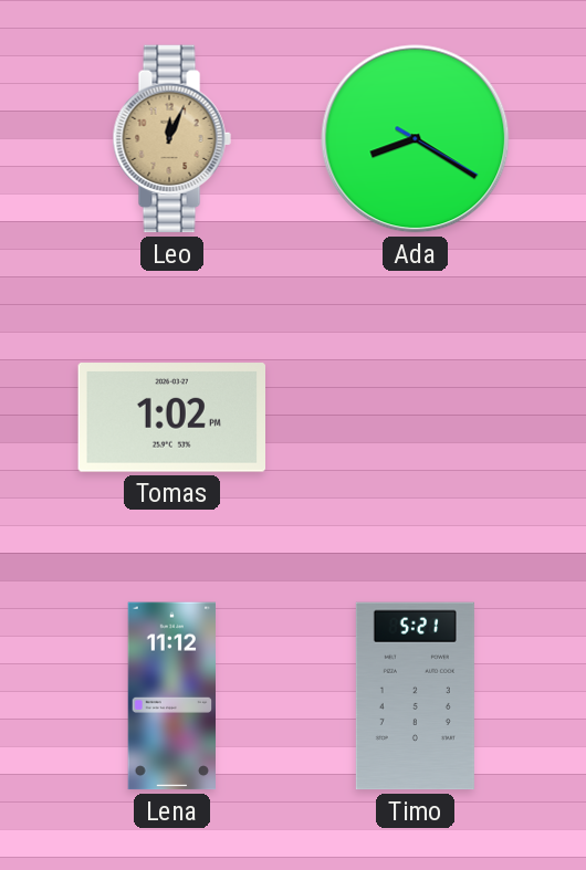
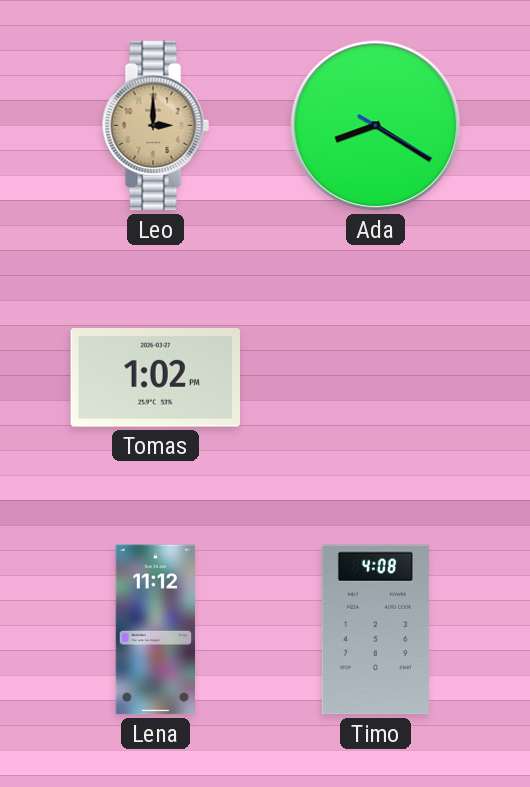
Leo: 12:04 -> 3:00 (155, 126)
Timo: 5:21 -> 4:08 (375, 630)
